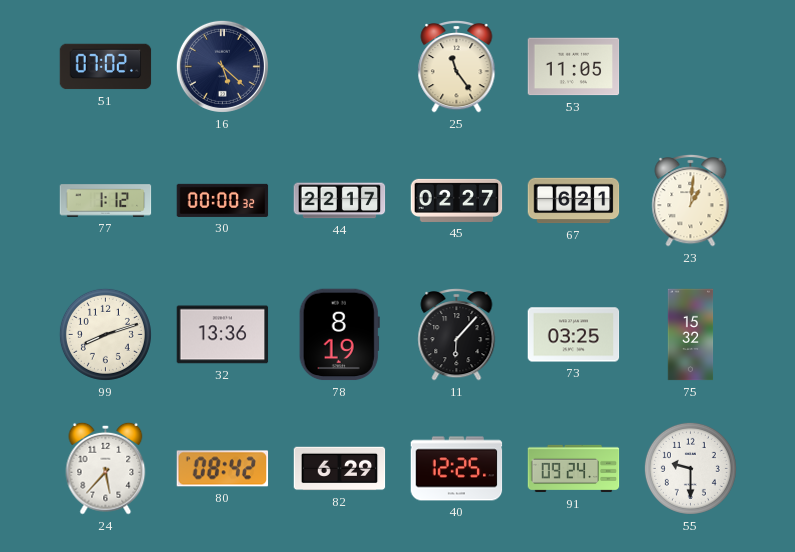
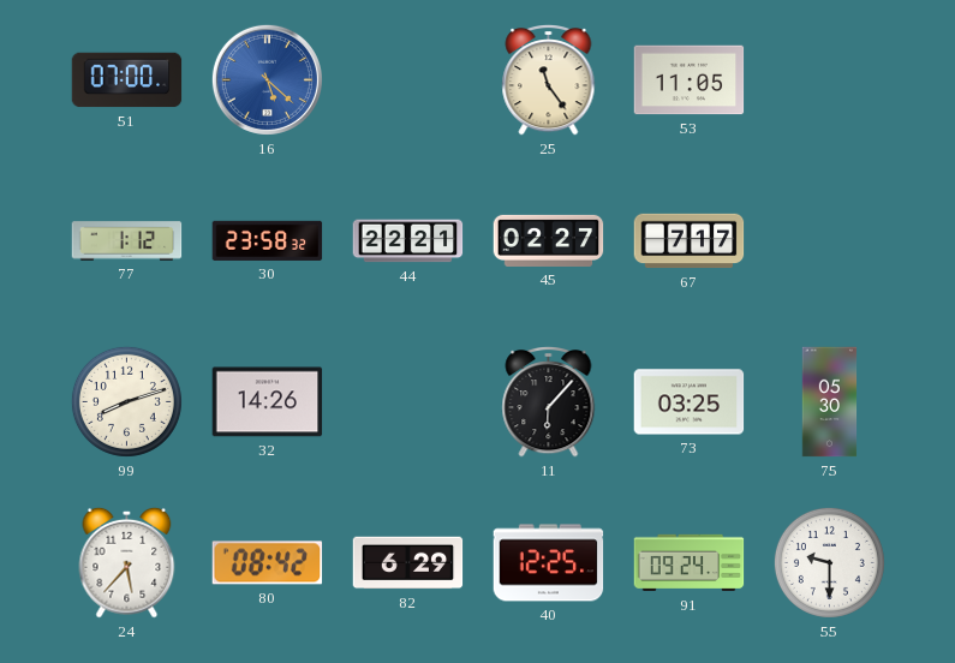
51: 07:02 -> 07:00 (127, 80)
16 dial: navy -> blue (267, 79)
30: 00:00 -> 23:58 (268, 240)
44: 22:17 -> 22:21 (408, 241)
67: 6:21 -> 7:17 (690, 241)
23: 1:01 -> none (691, 201)
32: 13:36 -> 14:26 (268, 402)
78: 8:19 -> none (339, 335)
75: 15:32 -> 05:30 (830, 402)
